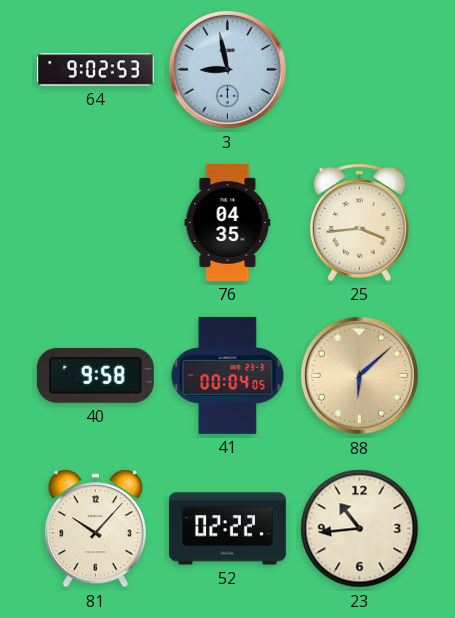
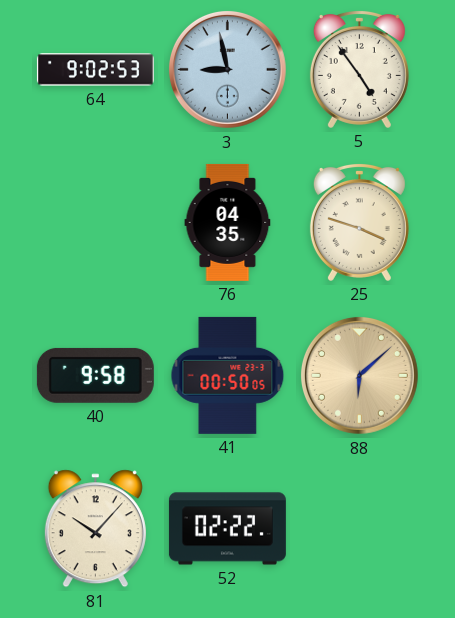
5: none -> 4:54 (359, 70)
25: 3:44 -> 3:48 (359, 223)
41: 00:04 -> 00:50 (228, 375)
23: 10:44 -> none (360, 529)
